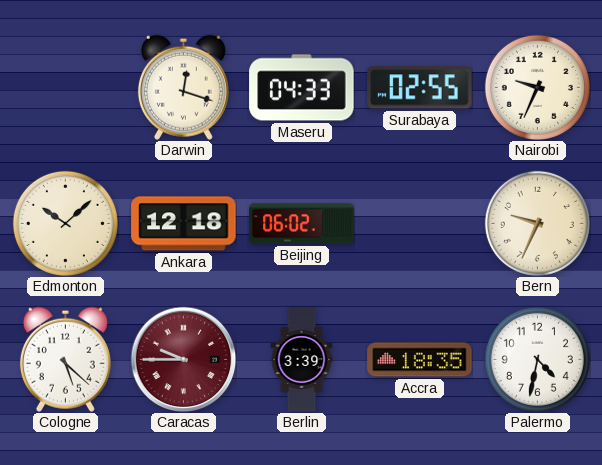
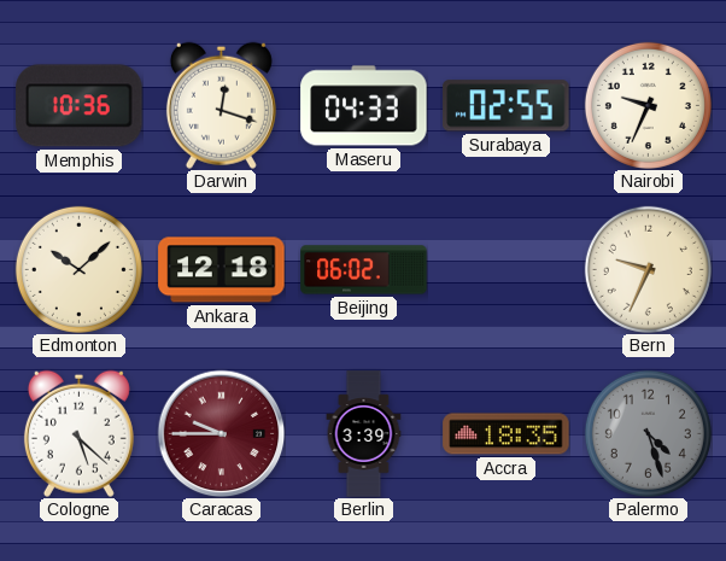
Memphis: none -> 10:36 (80, 106)
Palermo: 4:32 -> 4:27 (648, 433)
Palermo dial: white -> grey (648, 433)
